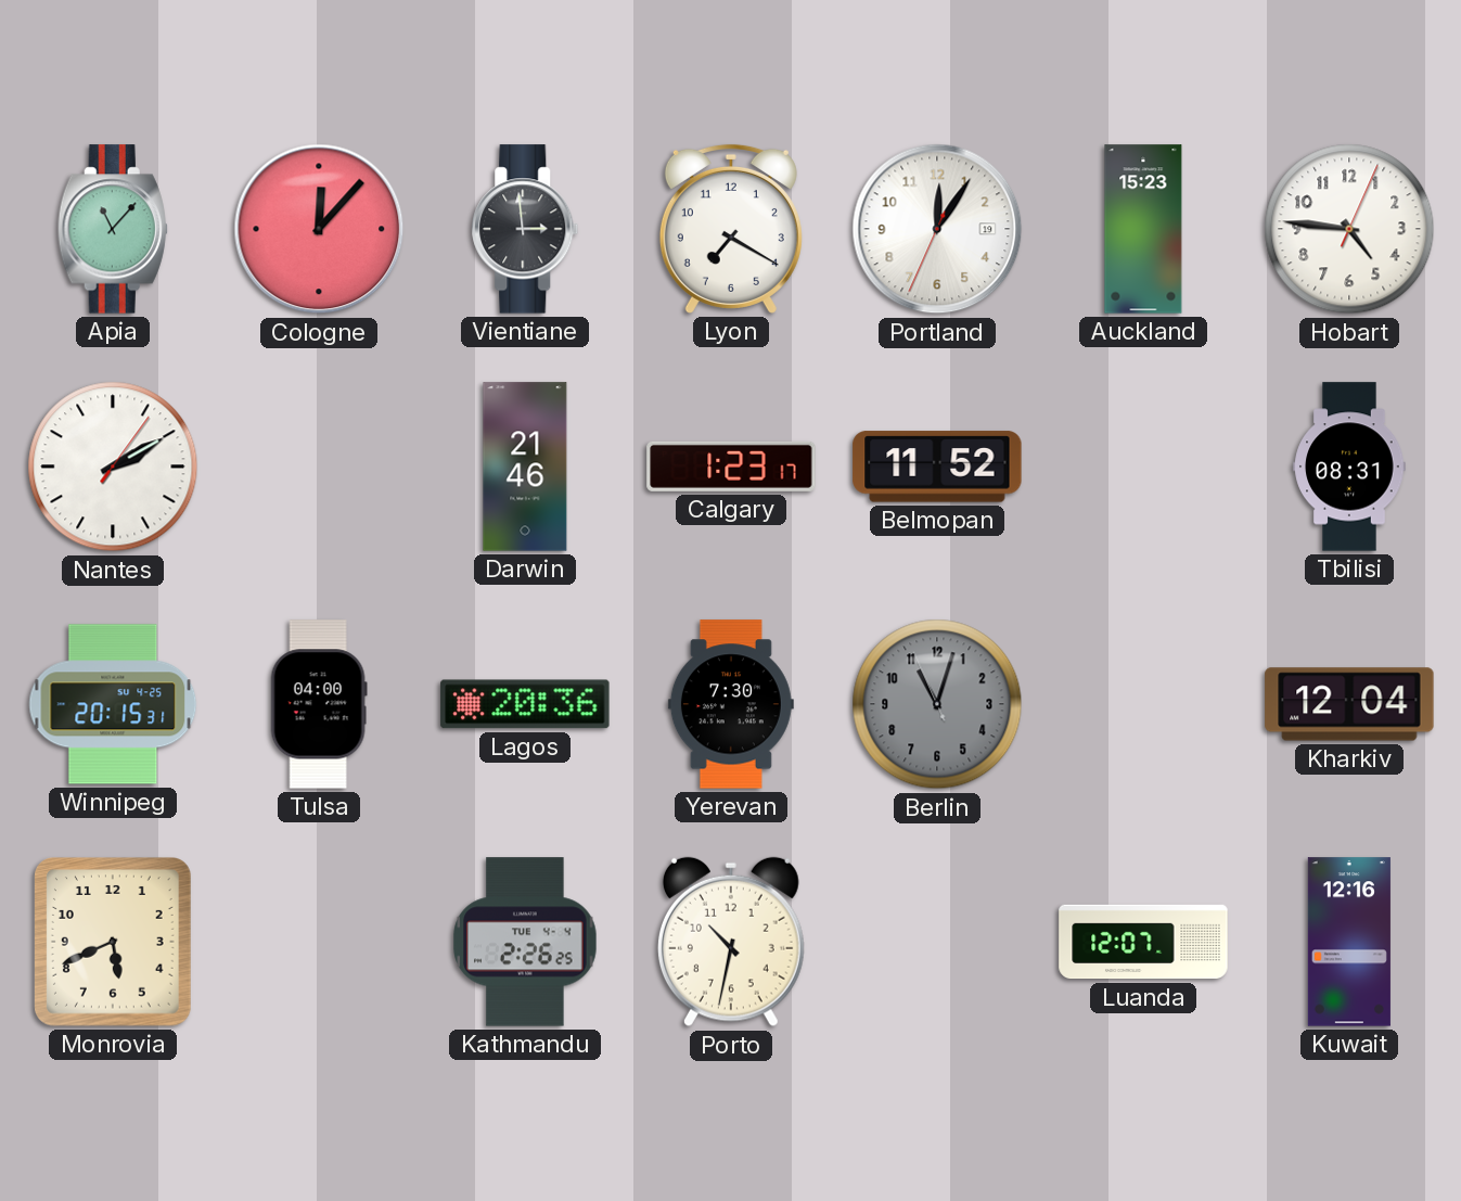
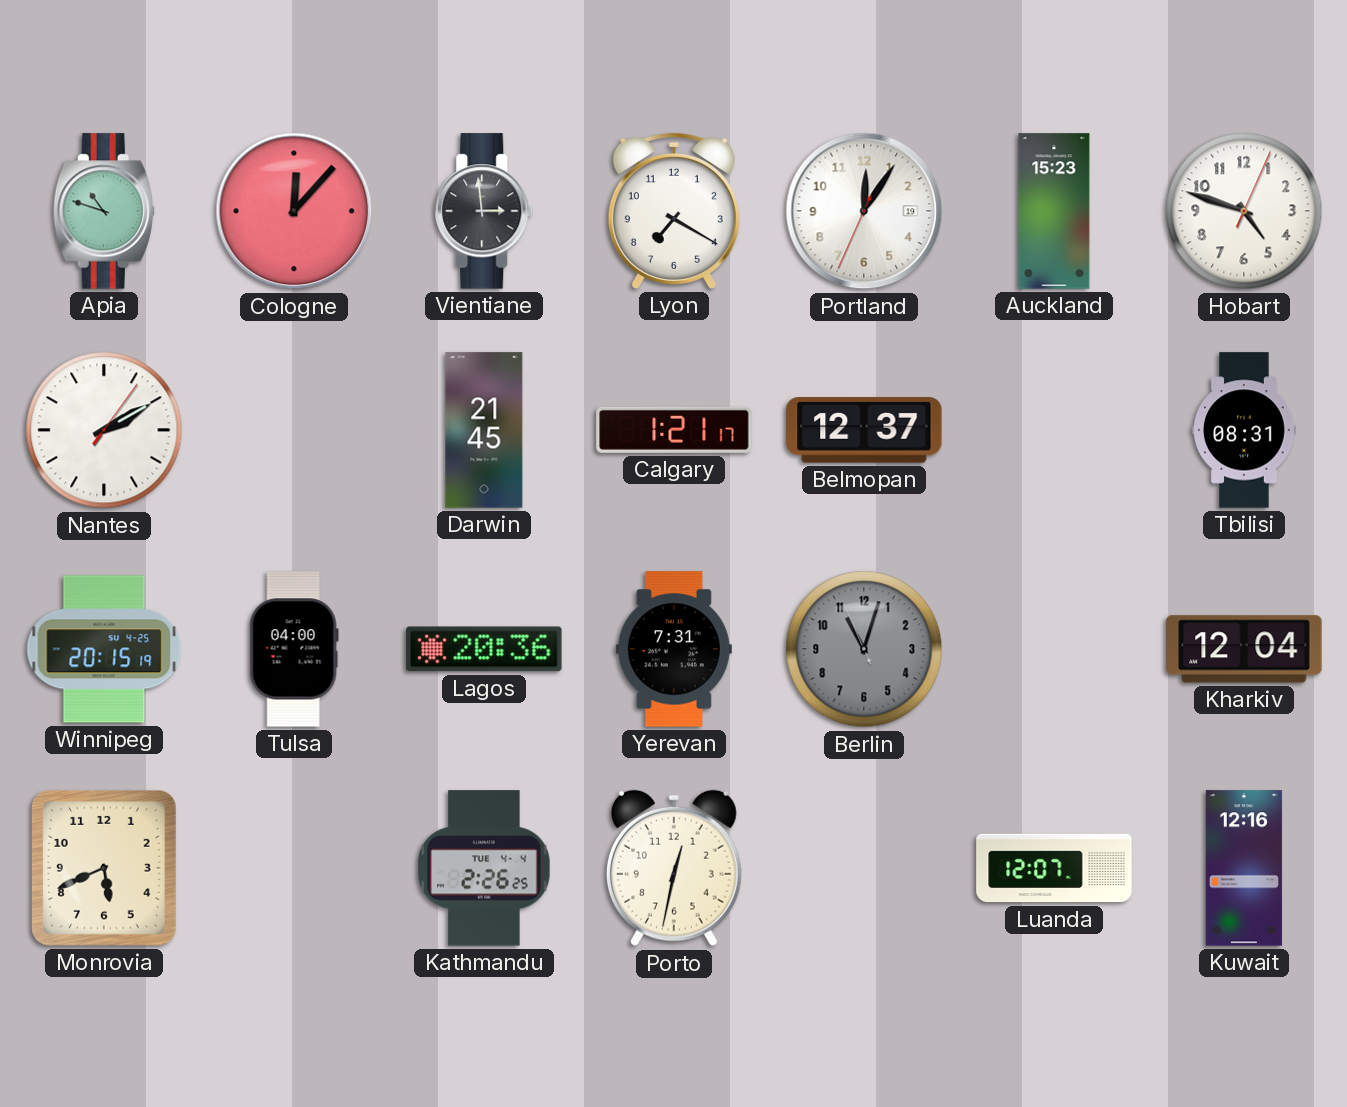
Apia: 11:07 -> 10:48 (104, 211)
Hobart: 4:46 -> 4:48 (1244, 211)
Darwin: 21:46 -> 21:45 (484, 430)
Calgary: 1:23 -> 1:21 (674, 430)
Belmopan: 11:52 -> 12:37 (864, 430)
Winnipeg: 20:15:31 -> 20:15:19 (104, 649)
Yerevan: 7:30 -> 7:31 (674, 649)
Porto: 10:32 -> 12:32 (674, 868)
